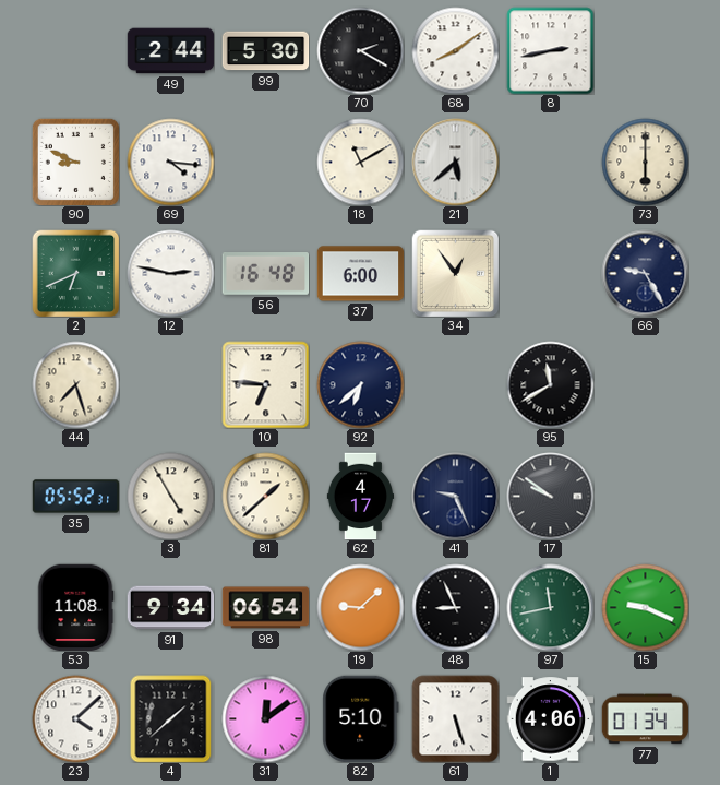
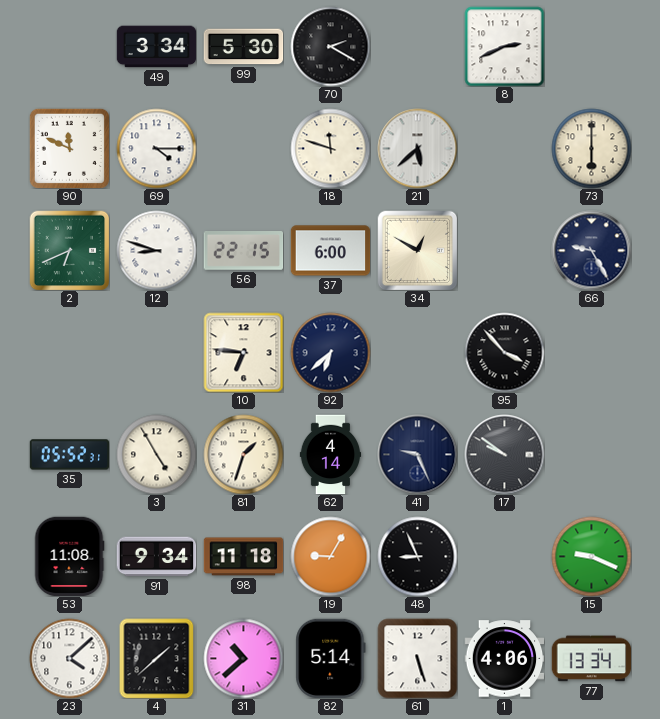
49: 2:44 -> 3:34 (156, 47)
68: 8:09 -> none (455, 50)
8: 2:43 -> 2:41 (504, 46)
90: 8:49 -> 11:49 (69, 148)
69: 4:16 -> 4:15 (156, 148)
18: 11:10 -> 11:48 (330, 148)
12: 2:47 -> 8:48 (156, 250)
56: 16:48 -> 22:15 (243, 251)
34: 12:54 -> 12:50 (417, 250)
44: 7:27 -> none (75, 384)
95: 11:40 -> 3:53 (504, 352)
81: 1:38 -> 1:33 (243, 454)
62: 4:17 -> 4:14 (331, 454)
98: 06:54 -> 11:18 (243, 557)
19: 9:08 -> 9:05 (330, 556)
97: 11:43 -> none (550, 607)
31: 12:09 -> 10:38 (243, 658)
82: 5:10 -> 5:14 (331, 658)
77: 01:34 -> 13:34 (591, 659)
